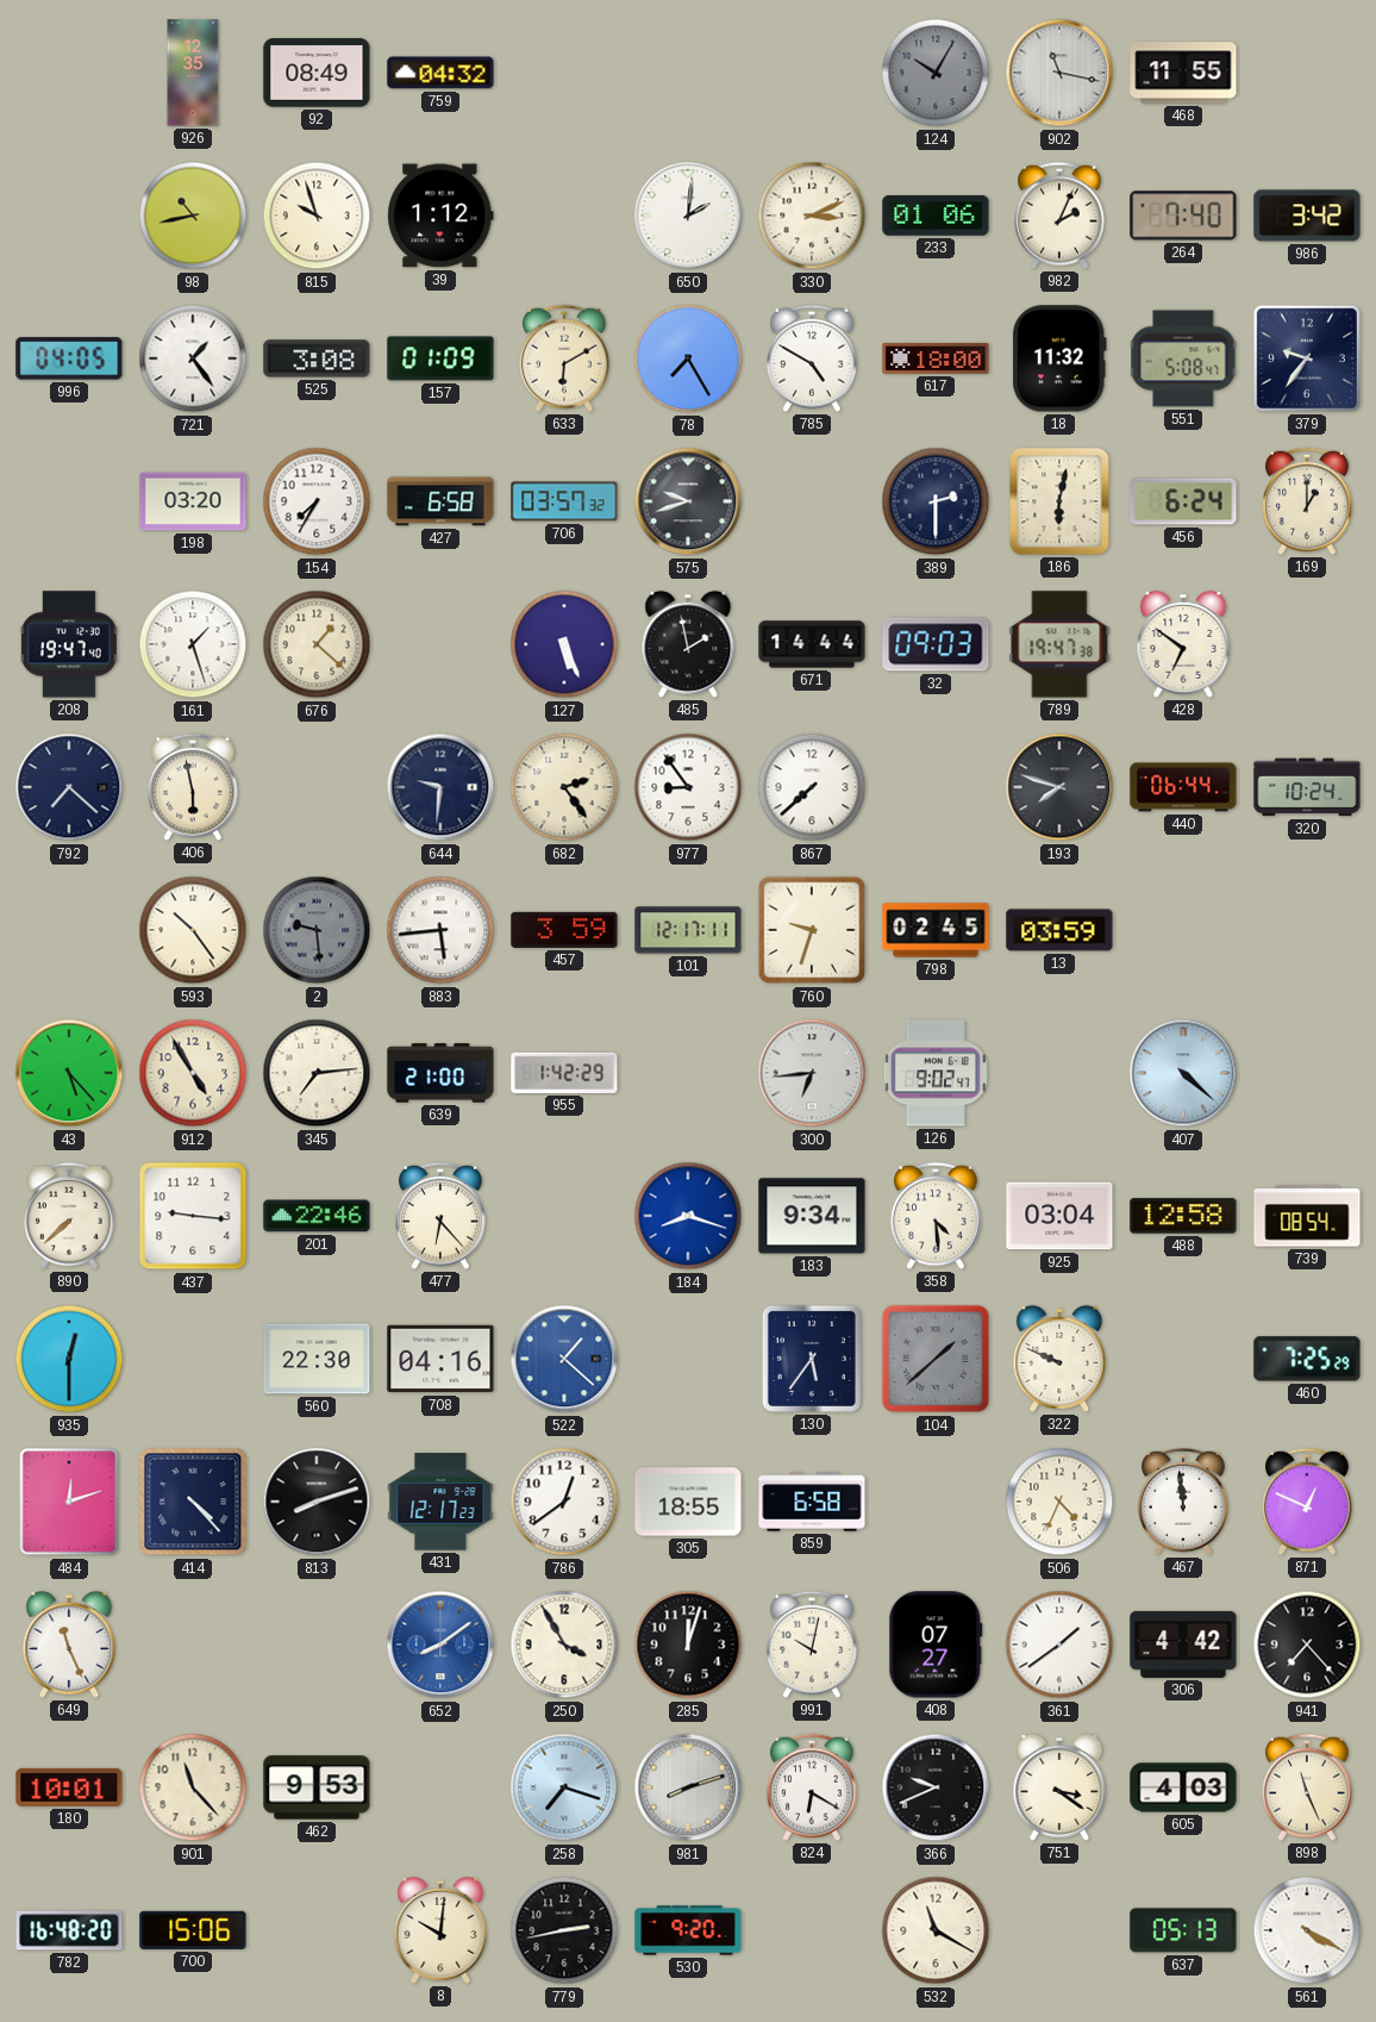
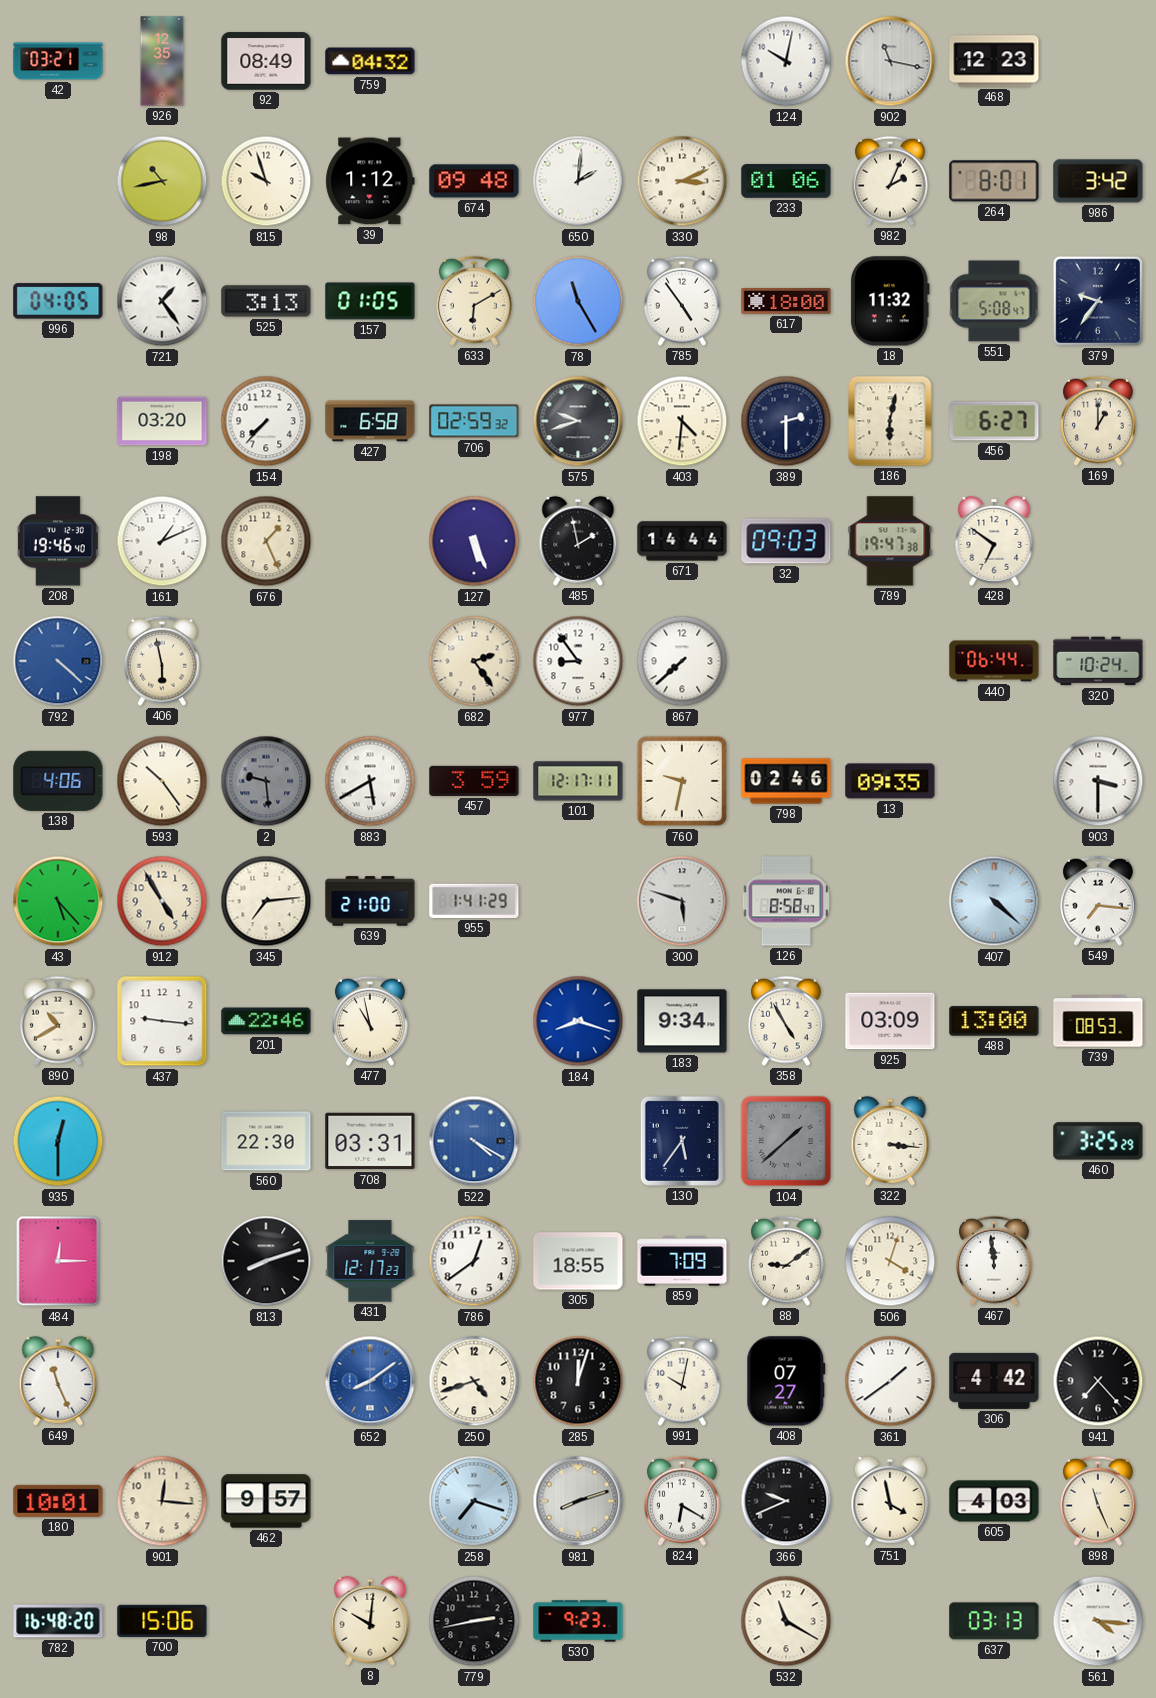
42: none -> 03:21 (58, 61)
124: 10:05 -> 10:02 (786, 61)
124 dial: grey -> white (786, 61)
468: 11:55 -> 12:23 (994, 61)
674: none -> 09:48 (474, 181)
264: 7:40 -> 8:01 (994, 181)
525: 3:08 -> 3:13 (266, 301)
157: 01:09 -> 01:05 (370, 301)
78: 7:25 -> 11:25 (578, 301)
785: 4:50 -> 4:54 (683, 301)
154: 7:35 -> 7:37 (266, 421)
706: 03:57 -> 02:59 (474, 421)
403: none -> 4:31 (682, 421)
456: 6:24 -> 6:27 (994, 421)
208: 19:47 -> 19:46 (58, 541)
161: 1:27 -> 1:11 (162, 541)
676: 1:22 -> 1:26 (266, 541)
792: 7:22 -> 4:22 (58, 661)
792 dial: navy -> blue (58, 661)
644: 9:31 -> none (440, 787)
193: 7:48 -> none (1059, 787)
138: none -> 4:06 (58, 781)
883: 5:44 -> 5:40 (370, 781)
760: 9:33 -> 9:32 (682, 781)
798: 02:45 -> 02:46 (786, 781)
13: 03:59 -> 09:35 (890, 781)
903: none -> 3:30 (1098, 781)
955: 1:42 -> 1:41 (474, 901)
300: 6:44 -> 5:48 (682, 901)
126: 9:02 -> 8:58 (786, 901)
549: none -> 7:16 (1099, 901)
890: 7:38 -> 10:40 (59, 1021)
477: 6:23 -> 10:58 (371, 1021)
358: 4:29 -> 4:55 (787, 1021)
925: 03:04 -> 03:09 (890, 1021)
488: 12:58 -> 13:00 (994, 1021)
739: 08:54 -> 08:53 (1098, 1021)
708: 04:16 -> 03:31 (370, 1141)
522: 1:22 -> 4:20 (474, 1141)
322: 9:49 -> 3:16 (890, 1141)
460: 7:25 -> 3:25 (1098, 1141)
484: 12:12 -> 12:15 (58, 1261)
414: 4:23 -> none (193, 1502)
859: 6:58 -> 7:09 (682, 1261)
88: none -> 9:09 (787, 1261)
506: 4:34 -> 4:03 (890, 1261)
871: 12:49 -> none (1308, 1502)
250: 3:55 -> 4:42 (474, 1381)
901: 11:23 -> 12:16 (162, 1501)
462: 9:53 -> 9:57 (266, 1501)
751: 3:21 -> 3:58 (890, 1501)
530: 9:20 -> 9:23 (578, 1621)
637: 05:13 -> 03:13 (994, 1621)
561: 4:20 -> 4:16 (1098, 1621)
